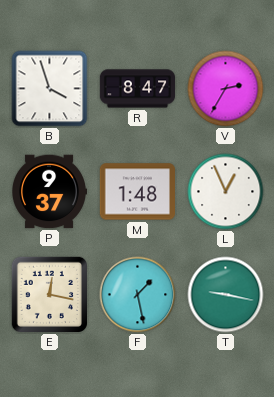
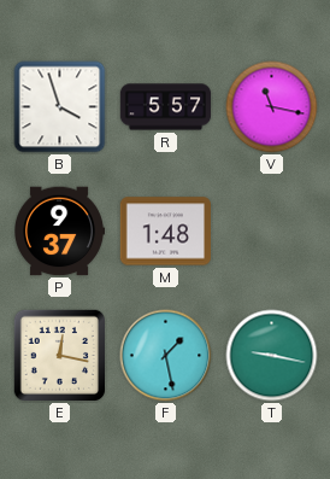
R: 8:47 -> 5:57 (166, 107)
V: 2:35 -> 11:17 (272, 107)
L: 12:56 -> none (226, 192)
